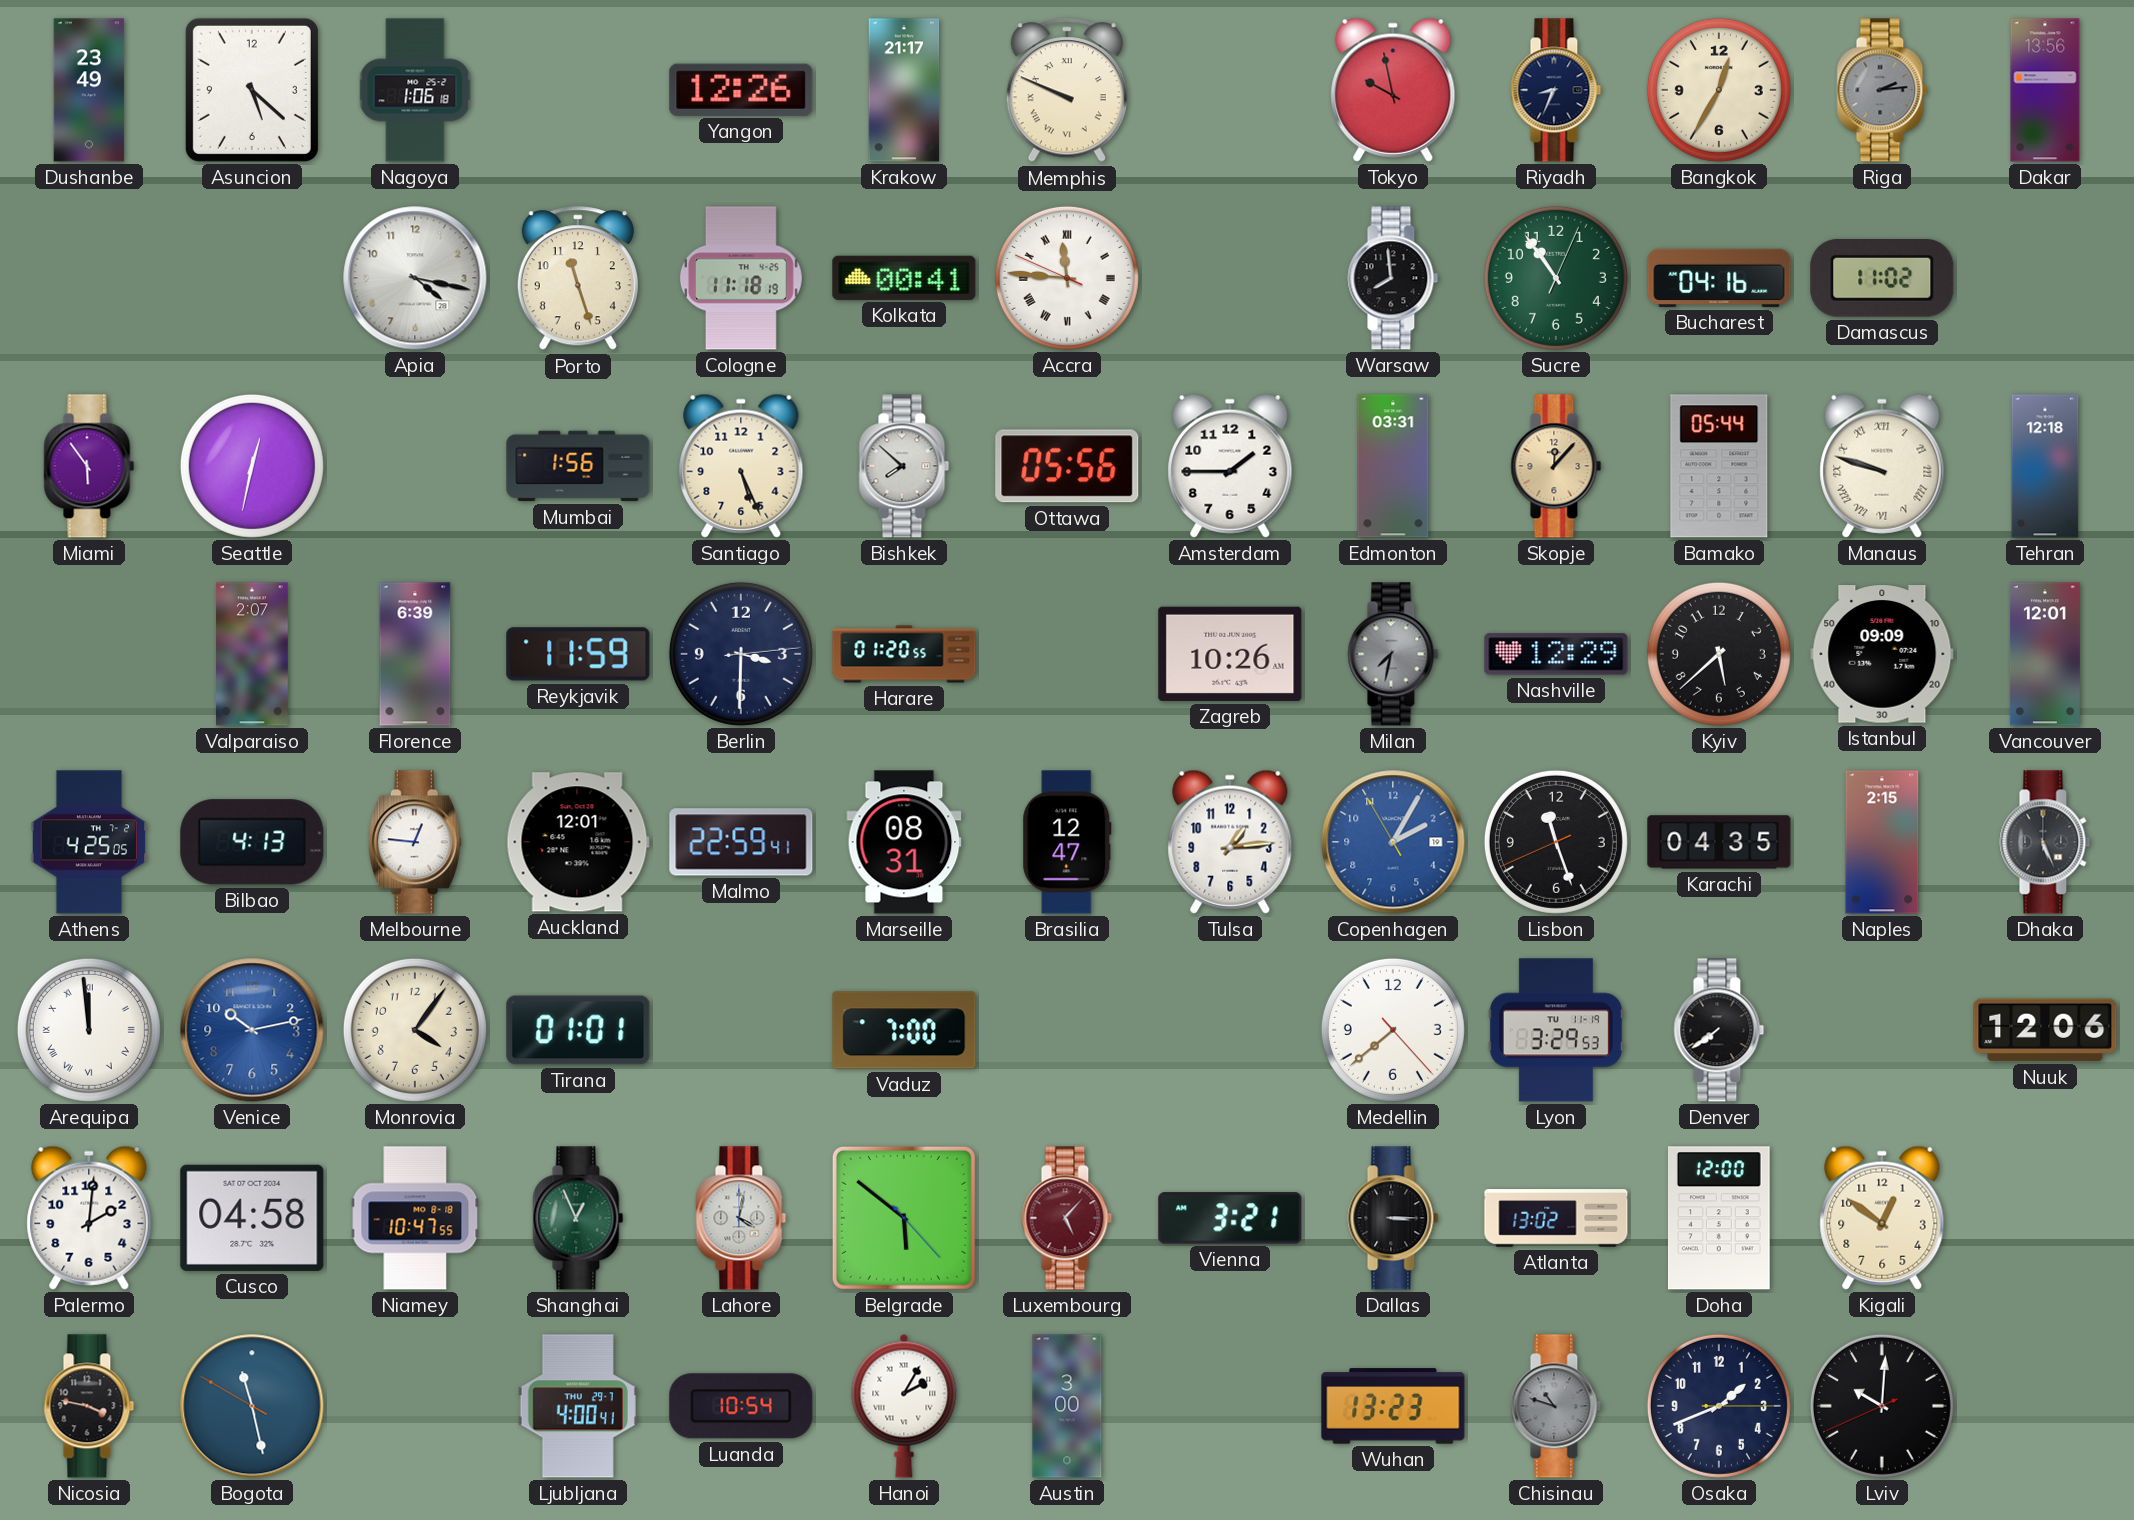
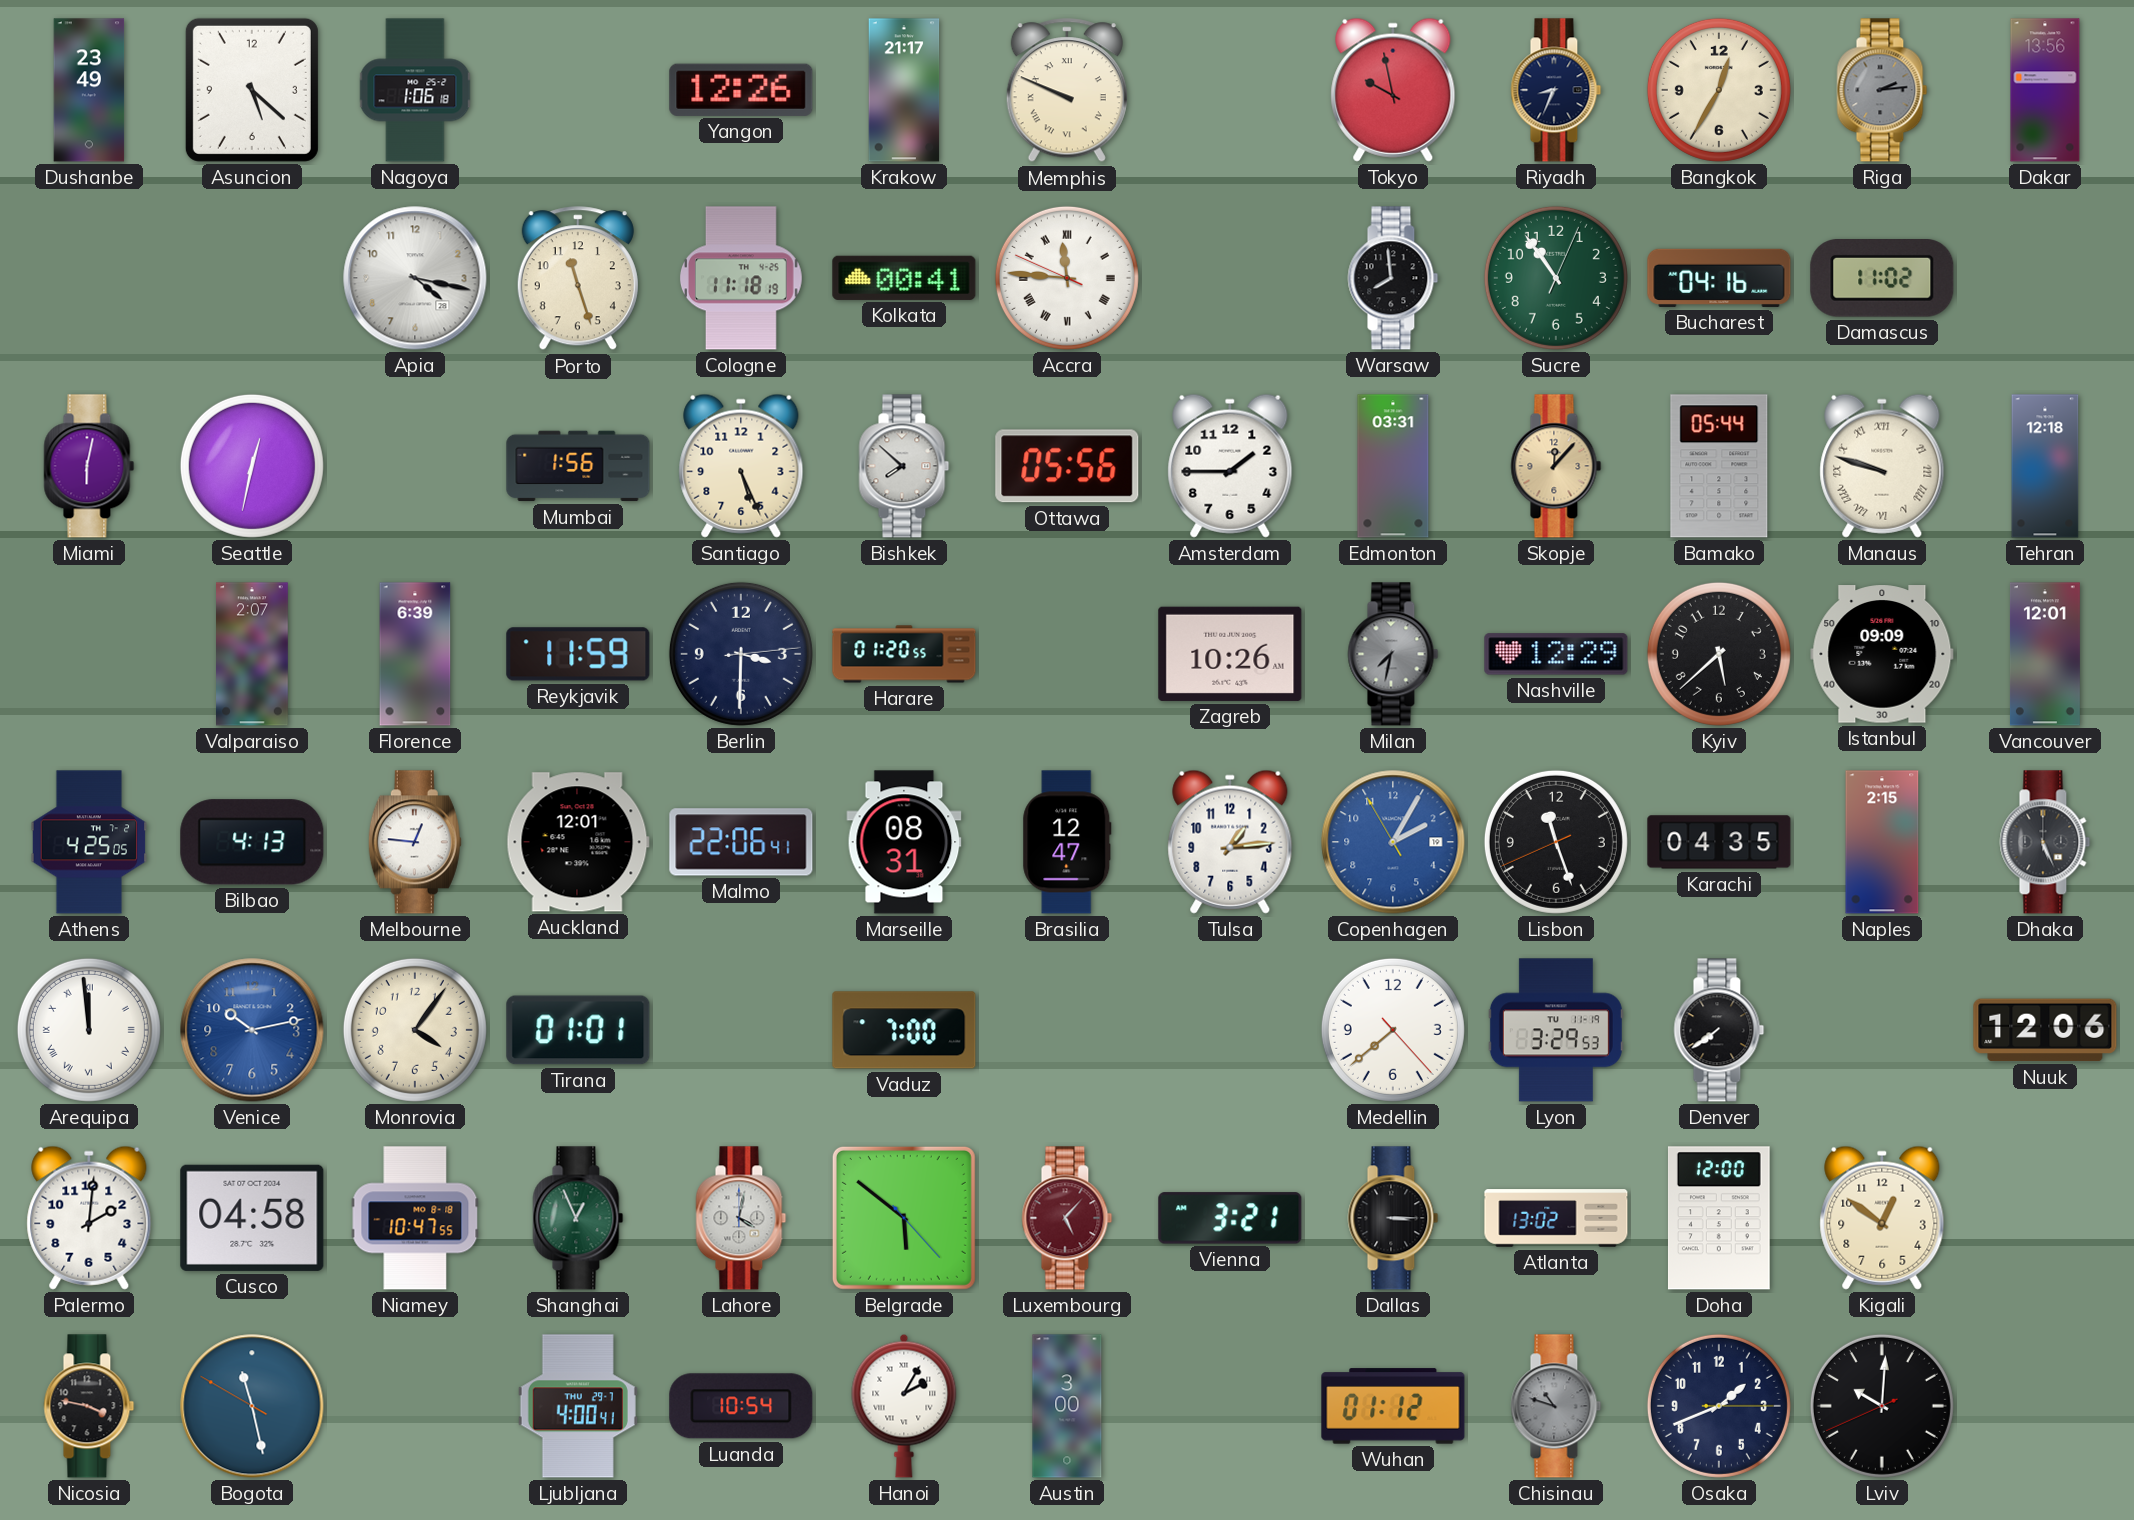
Miami: 5:54 -> 6:02 (89, 466)
Malmo: 22:59 -> 22:06 (741, 842)
Wuhan: 13:23 -> 01:12 (1393, 1406)
